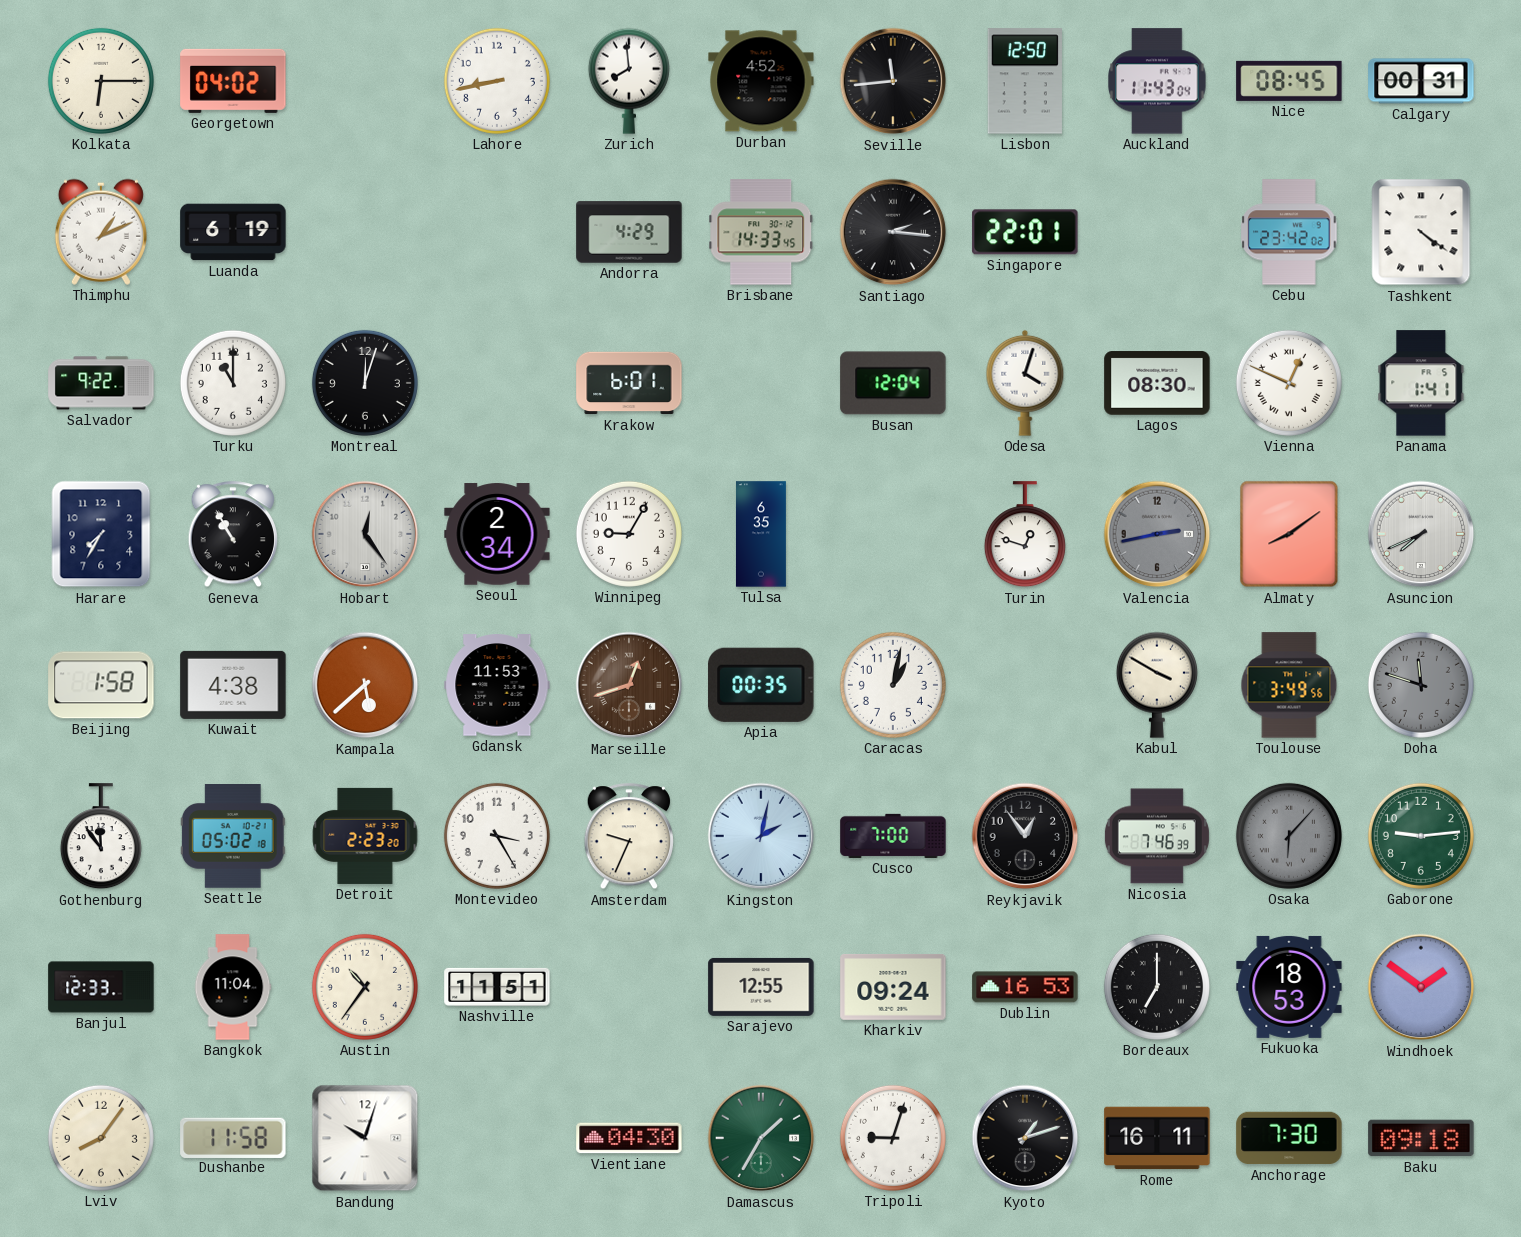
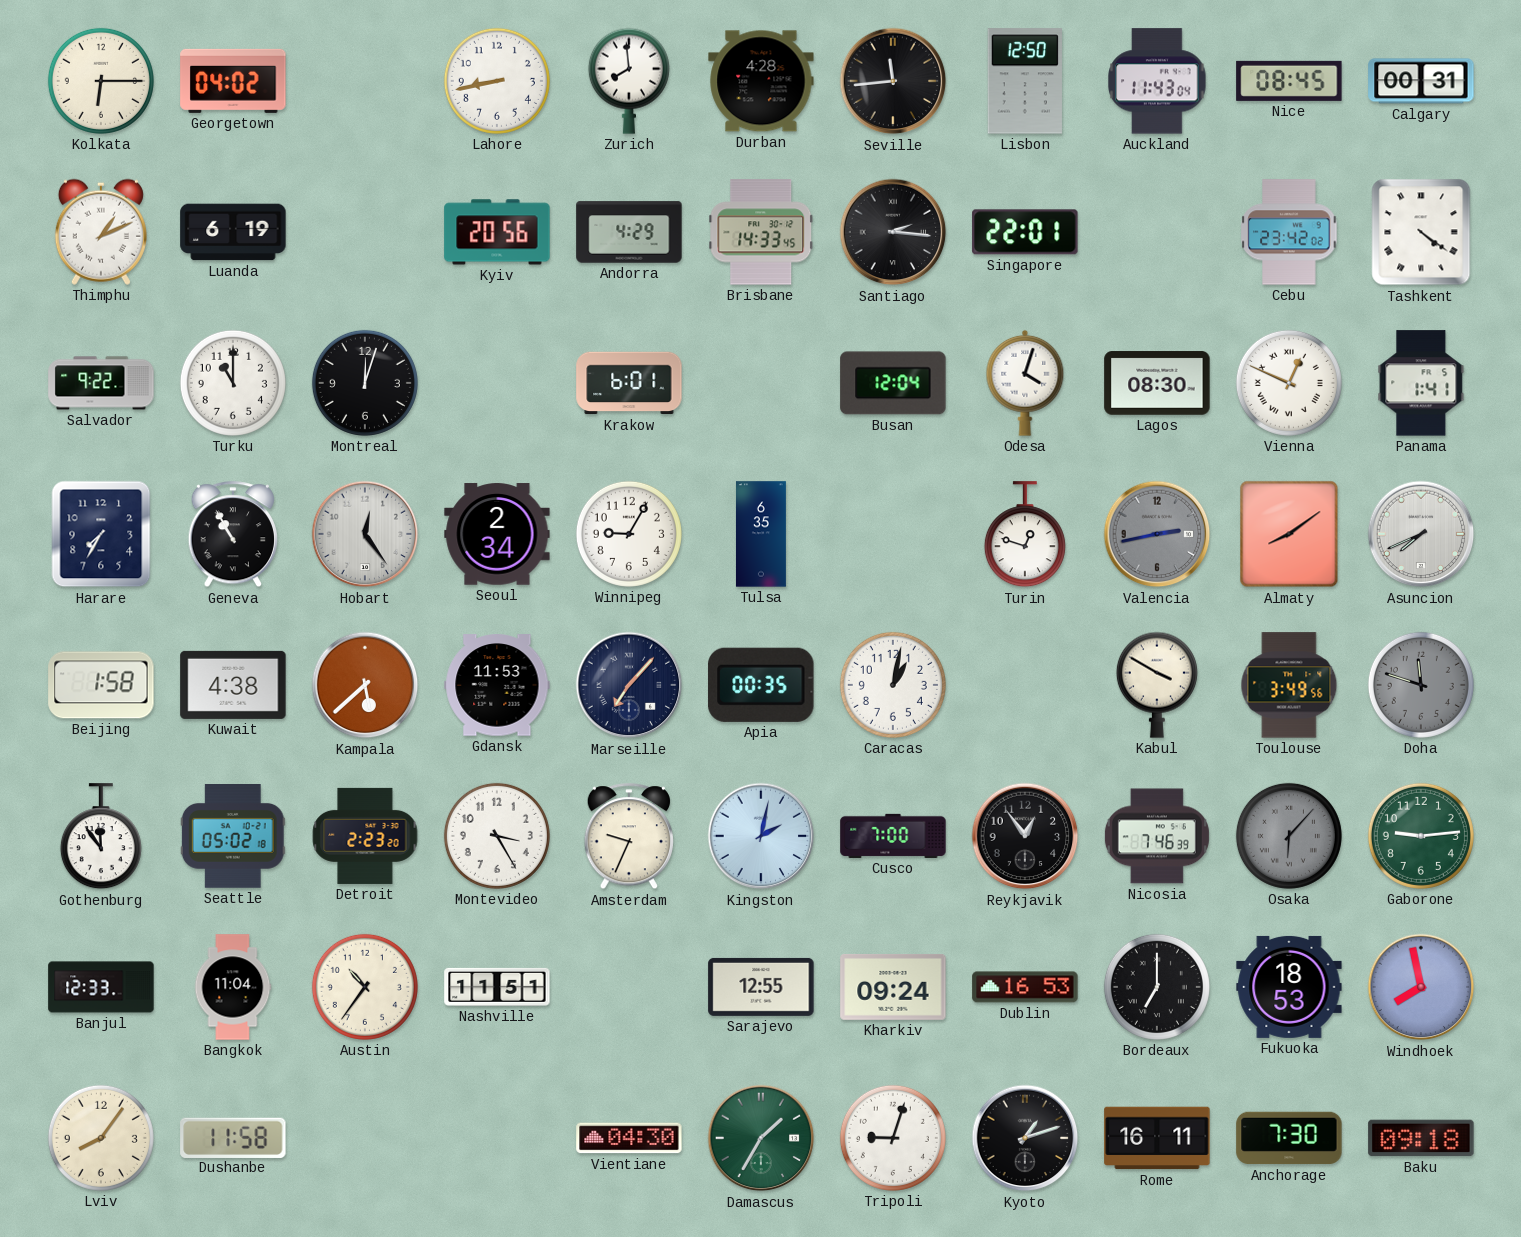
Durban: 4:52 -> 4:28 (761, 81)
Kyiv: none -> 20:56 (497, 232)
Marseille: 12:42 -> 7:07 (629, 685)
Marseille dial: brown -> navy (629, 685)
Windhoek: 1:51 -> 7:58 (1421, 987)
Bandung: 10:03 -> none (365, 1138)
